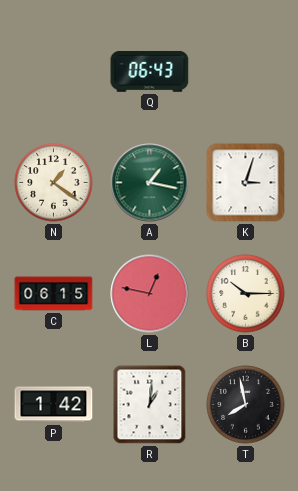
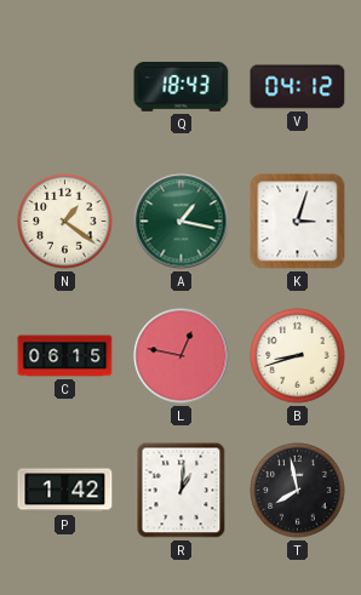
Q: 06:43 -> 18:43 (182, 86)
V: none -> 04:12 (298, 87)
B: 10:15 -> 8:42 (298, 356)
